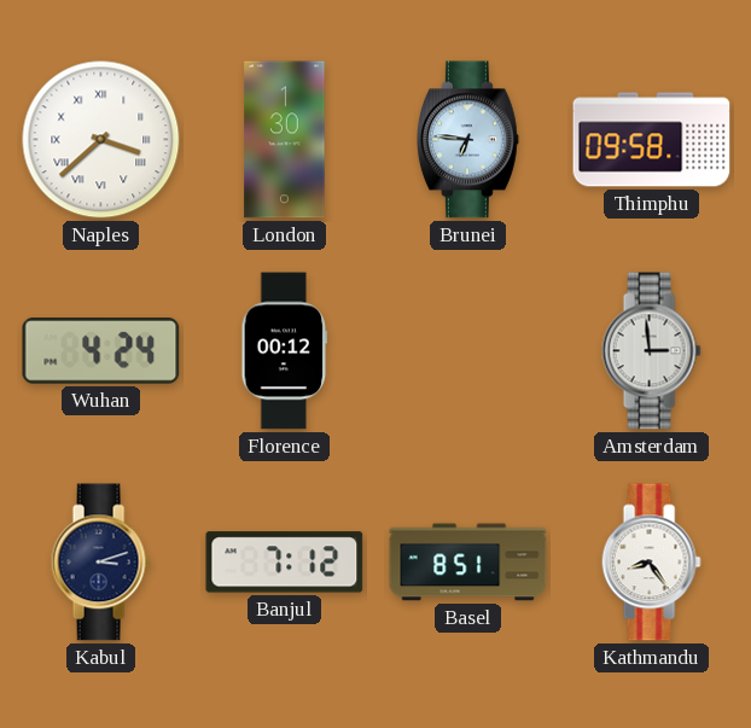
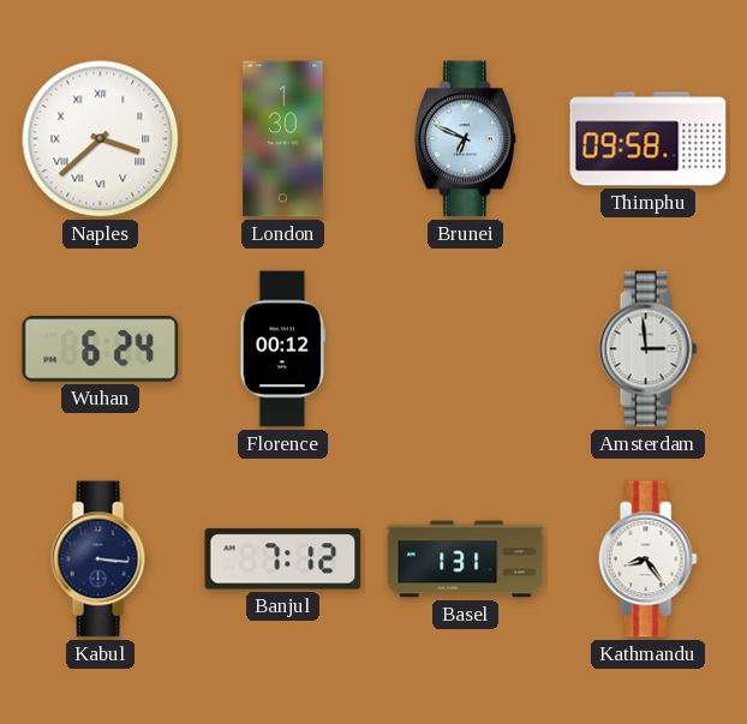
Brunei: 6:46 -> 6:49 (465, 139)
Wuhan: 4:24 -> 6:24 (101, 349)
Kabul: 3:12 -> 3:16 (100, 560)
Basel: 8:51 -> 1:31 (466, 560)
